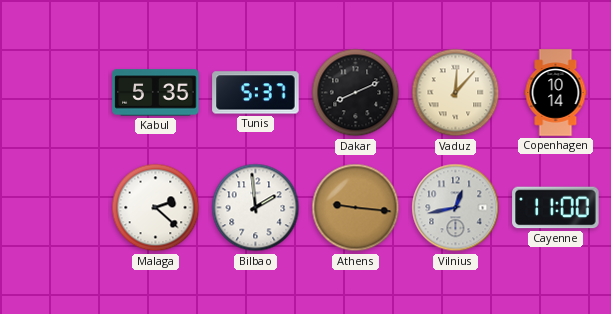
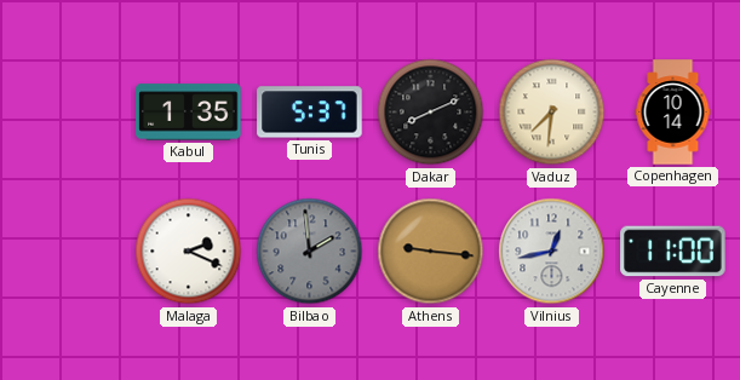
Kabul: 5:35 -> 1:35 (189, 113)
Vaduz: 12:07 -> 7:31 (552, 113)
Malaga: 2:22 -> 2:19 (189, 252)
Bilbao dial: white -> grey (310, 252)
